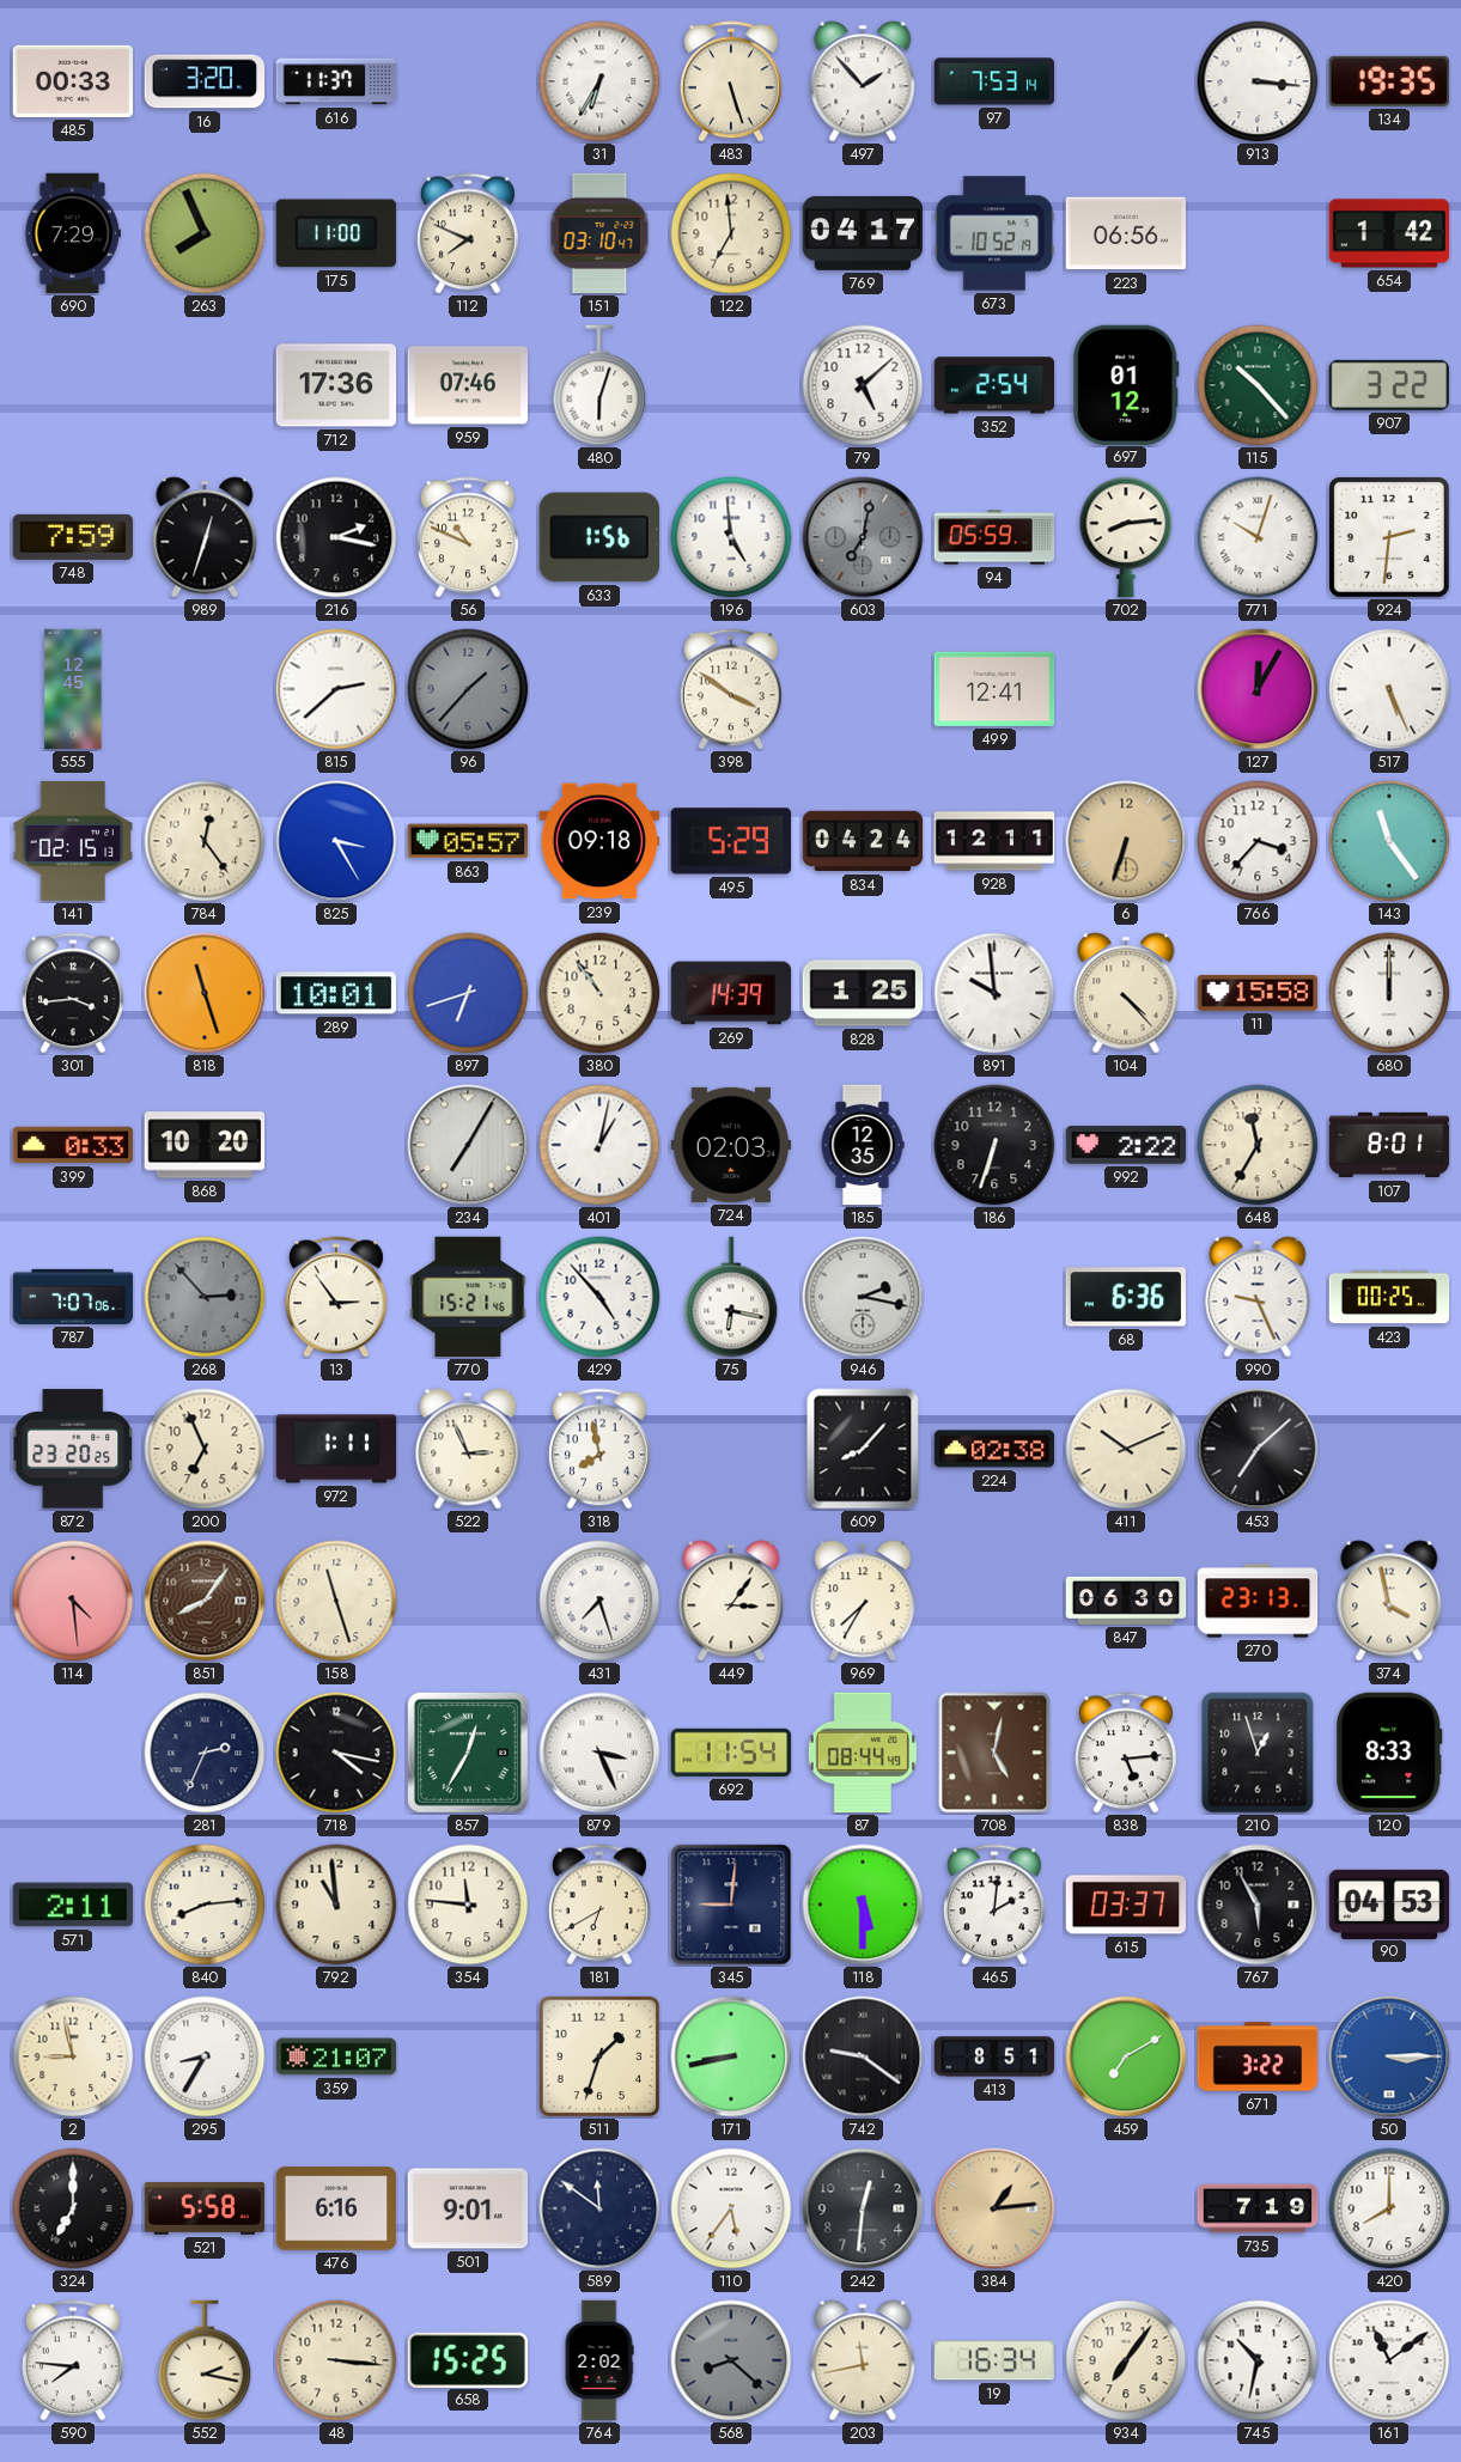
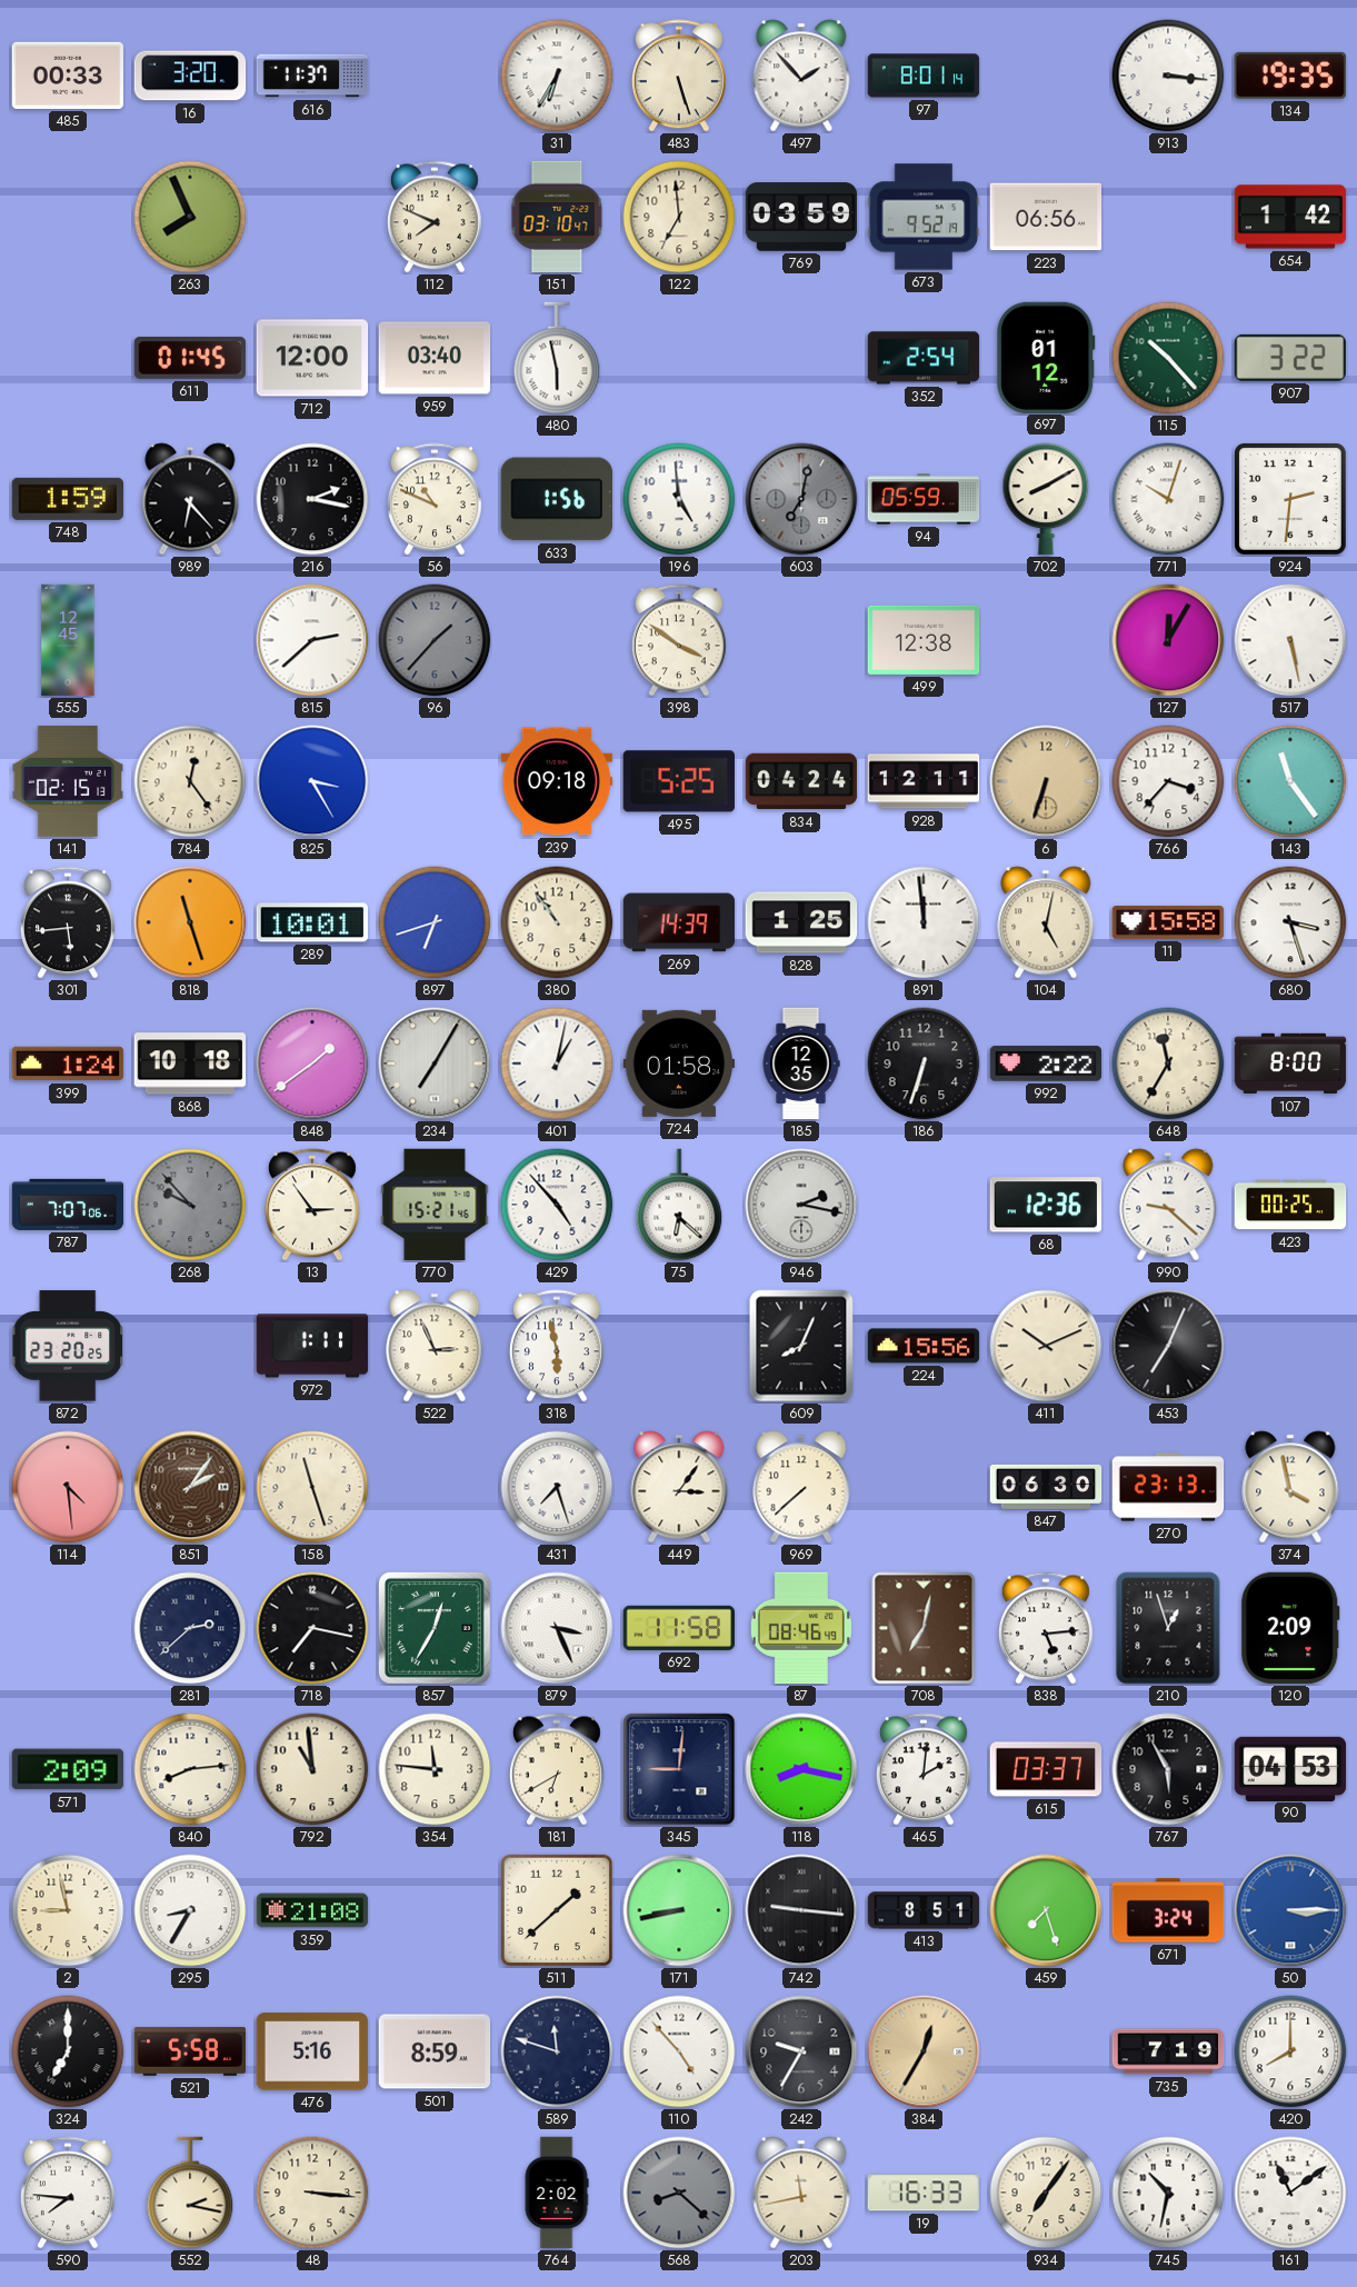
97: 7:53 -> 8:01 (924, 76)
690: 7:29 -> none (73, 233)
175: 11:00 -> none (336, 233)
769: 04:17 -> 03:59 (801, 217)
673: 10:52 -> 9:52 (924, 217)
611: none -> 01:45 (190, 358)
712: 17:36 -> 12:00 (312, 358)
959: 07:46 -> 03:40 (435, 358)
480: 6:03 -> 5:58 (557, 358)
79: 5:08 -> none (863, 385)
748: 7:59 -> 1:59 (67, 499)
989: 12:33 -> 6:23 (190, 499)
702: 8:14 -> 8:10 (1046, 499)
499: 12:41 -> 12:38 (924, 640)
517: 5:26 -> 5:28 (1290, 640)
863: 05:57 -> none (468, 841)
495: 5:29 -> 5:25 (678, 781)
301: 3:44 -> 5:44 (68, 922)
891: 9:59 -> 11:59 (924, 922)
104: 4:23 -> 5:02 (1046, 922)
680: 12:00 -> 3:27 (1290, 922)
399: 0:33 -> 1:24 (68, 1063)
868: 10:20 -> 10:18 (190, 1063)
848: none -> 1:39 (312, 1063)
724: 02:03 -> 01:58 (679, 1063)
107: 8:01 -> 8:00 (1290, 1063)
268: 2:53 -> 9:53 (190, 1205)
75: 6:17 -> 6:22 (679, 1205)
68: 6:36 -> 12:36 (1045, 1205)
990: 9:26 -> 9:22 (1168, 1205)
200: 6:56 -> none (205, 1449)
318: 7:58 -> 5:58 (557, 1346)
609: 8:07 -> 8:04 (801, 1346)
224: 02:38 -> 15:56 (924, 1346)
453: 7:08 -> 7:04 (1168, 1346)
851: 8:06 -> 2:06 (190, 1487)
969: 7:35 -> 7:38 (801, 1487)
281: 2:34 -> 2:38 (190, 1628)
718: 4:17 -> 7:17 (312, 1628)
692: 11:54 -> 11:58 (679, 1628)
87: 08:44 -> 08:46 (801, 1628)
708: 5:02 -> 7:02 (924, 1628)
120: 8:33 -> 2:09 (1290, 1628)
571: 2:11 -> 2:09 (68, 1769)
118: 5:30 -> 8:17 (801, 1769)
359: 21:07 -> 21:08 (312, 1910)
511: 1:33 -> 1:38 (557, 1910)
742: 9:21 -> 9:16 (801, 1910)
459: 7:10 -> 7:27 (1046, 1910)
671: 3:22 -> 3:24 (1168, 1910)
476: 6:16 -> 5:16 (312, 2051)
501: 9:01 -> 8:59 (435, 2051)
589: 11:51 -> 11:48 (557, 2051)
110: 5:36 -> 4:53 (679, 2051)
242: 12:31 -> 9:35 (801, 2051)
384: 1:14 -> 12:35 (924, 2051)
658: 15:25 -> none (468, 2359)
19: 16:34 -> 16:33 (922, 2193)
